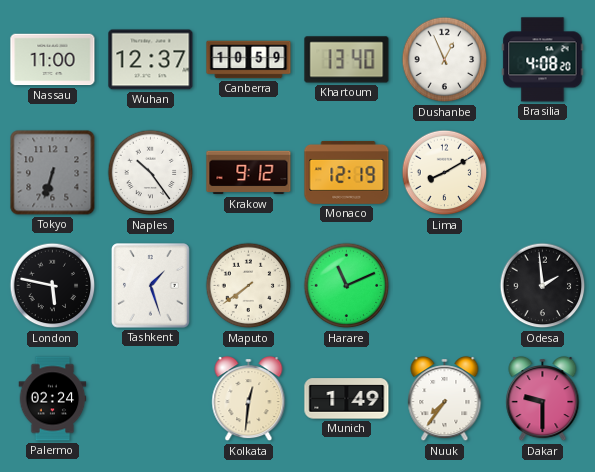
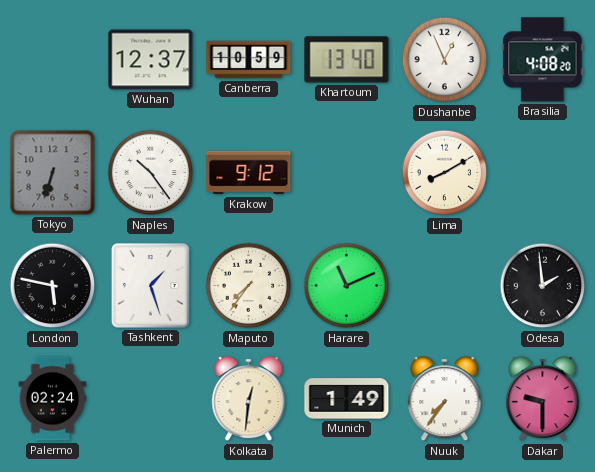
Nassau: 11:00 -> none (53, 60)
Monaco: 12:19 -> none (347, 172)
Maputo: 7:39 -> 7:36 (249, 286)
